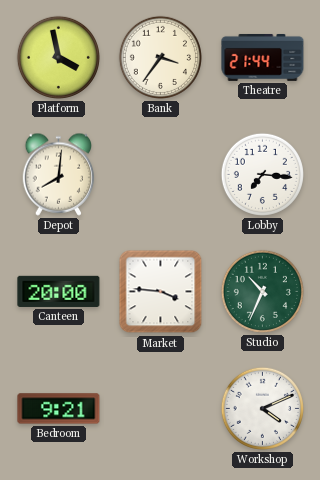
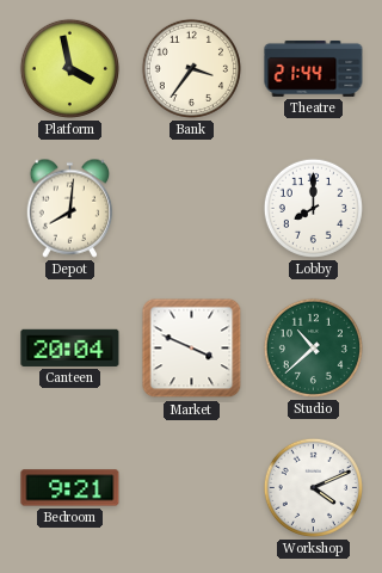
Lobby: 7:16 -> 8:00 (313, 208)
Canteen: 20:00 -> 20:04 (70, 347)
Market: 3:46 -> 3:49 (192, 349)
Studio: 10:34 -> 10:38 (313, 347)
